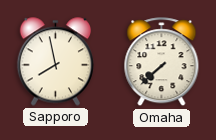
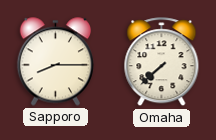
Sapporo: 7:58 -> 8:15 (56, 62)
